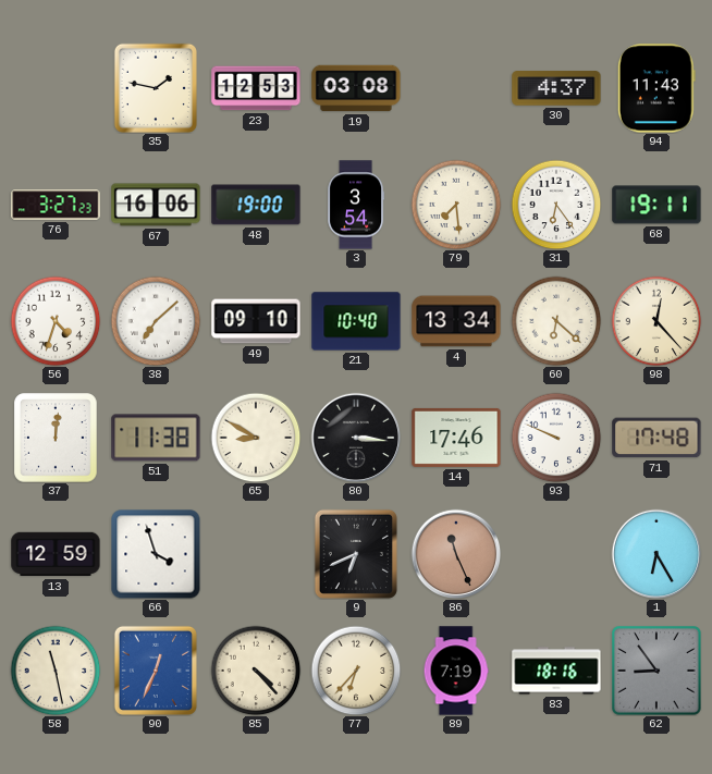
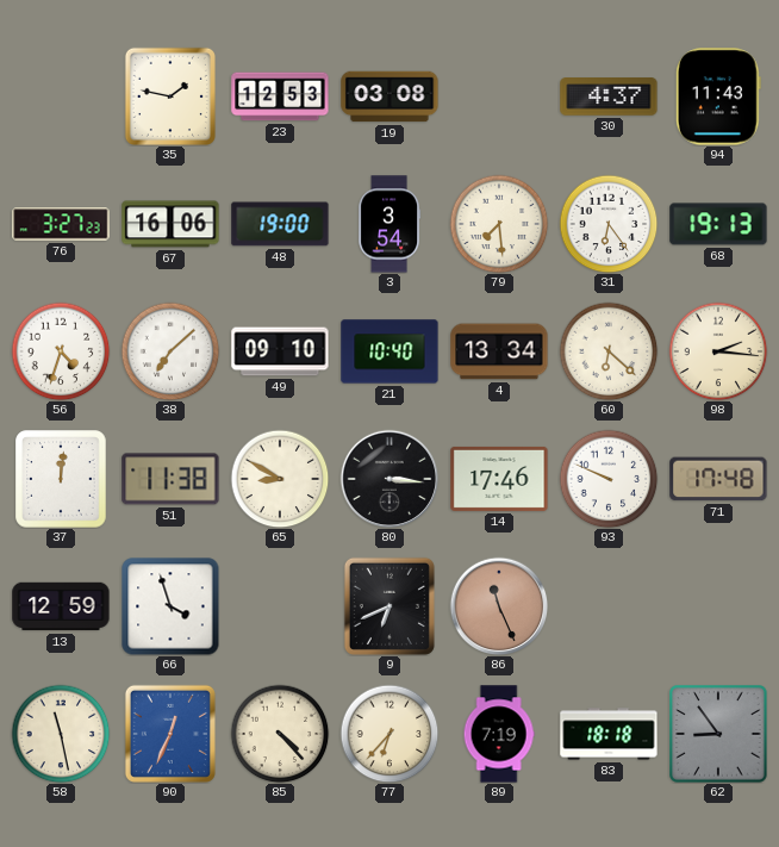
68: 19:11 -> 19:13 (718, 224)
98: 12:23 -> 2:16 (718, 351)
1: 6:25 -> none (656, 554)
83: 18:16 -> 18:18 (609, 734)
